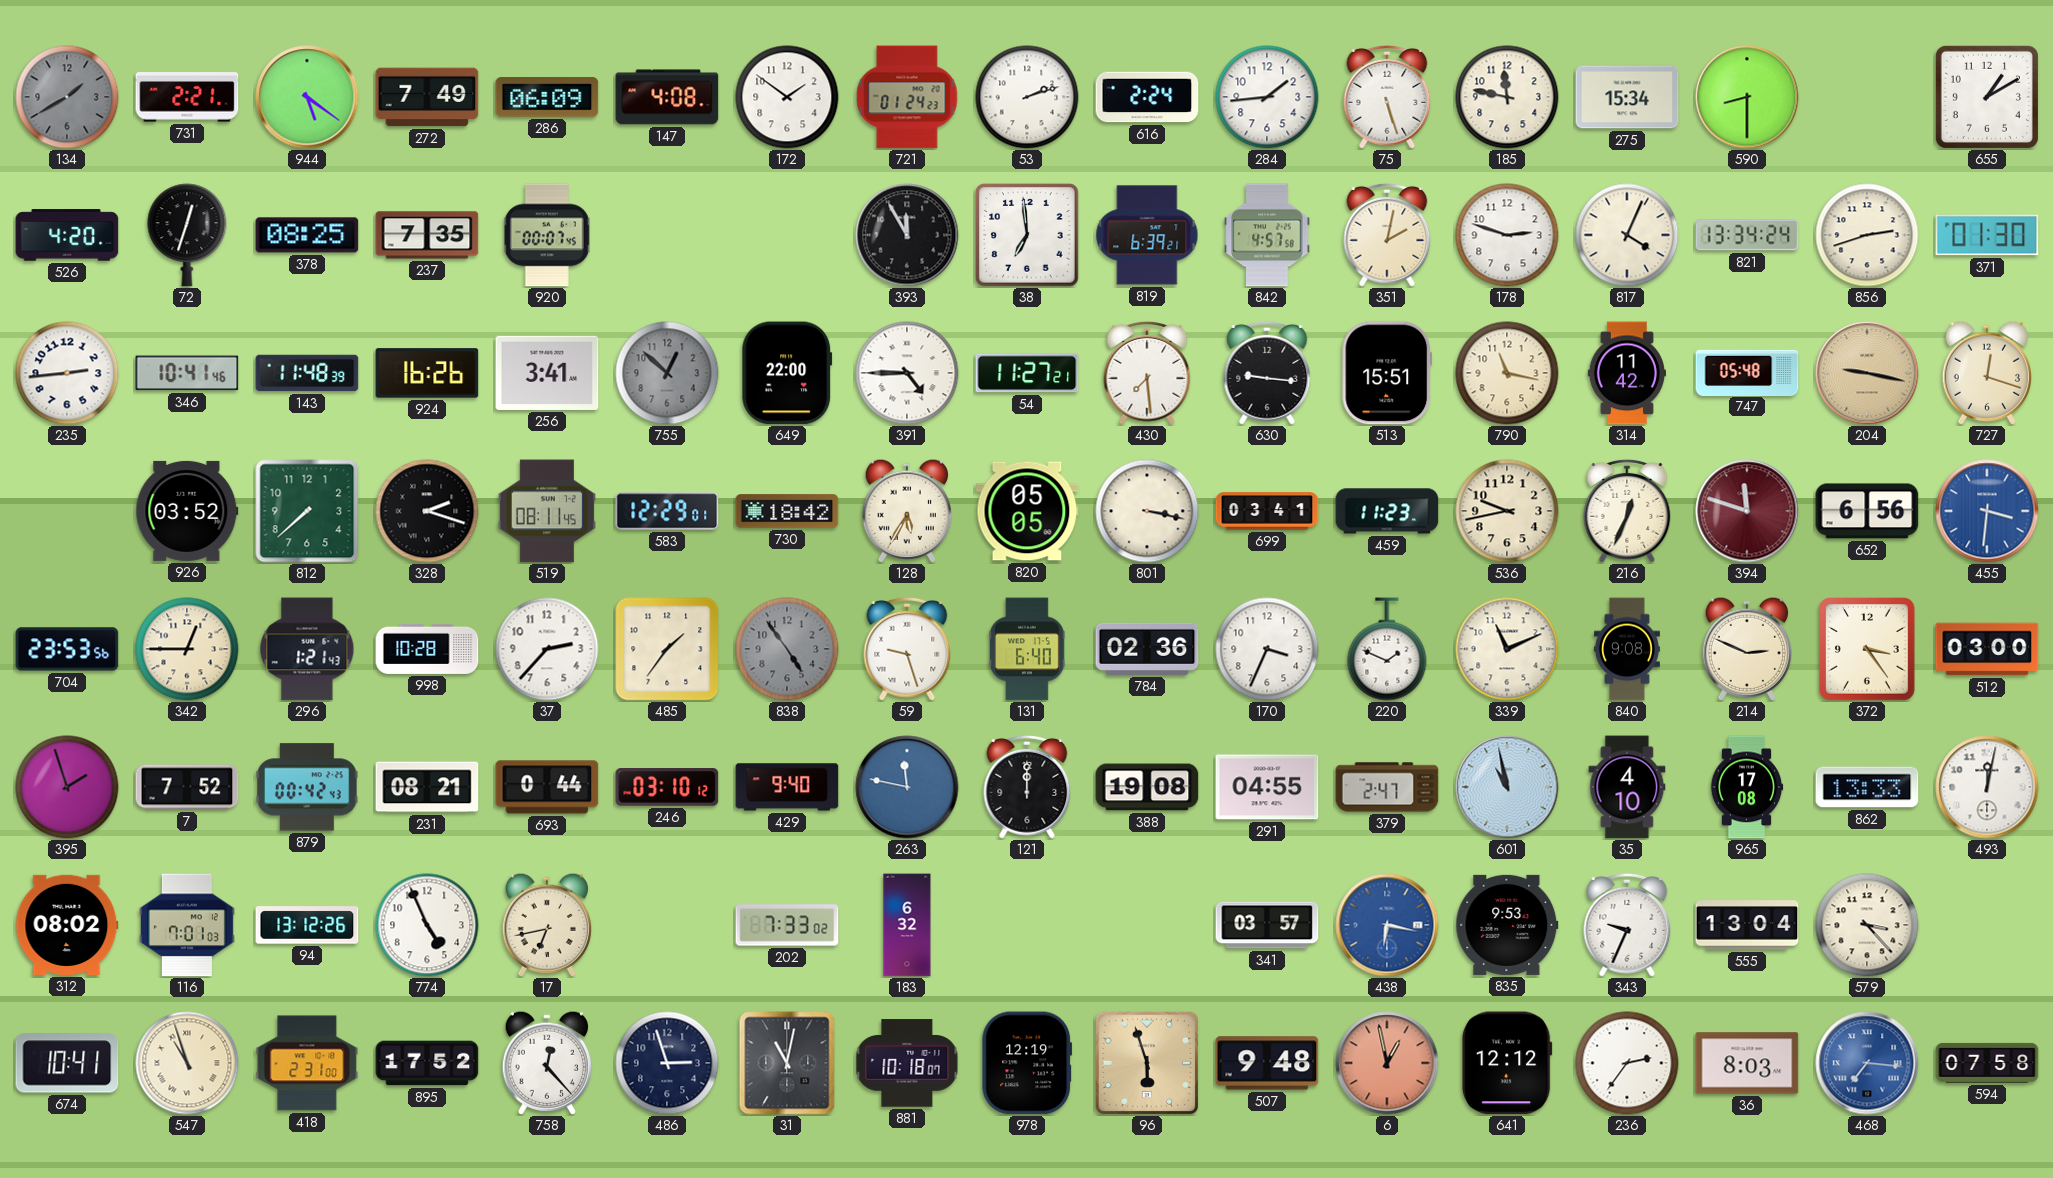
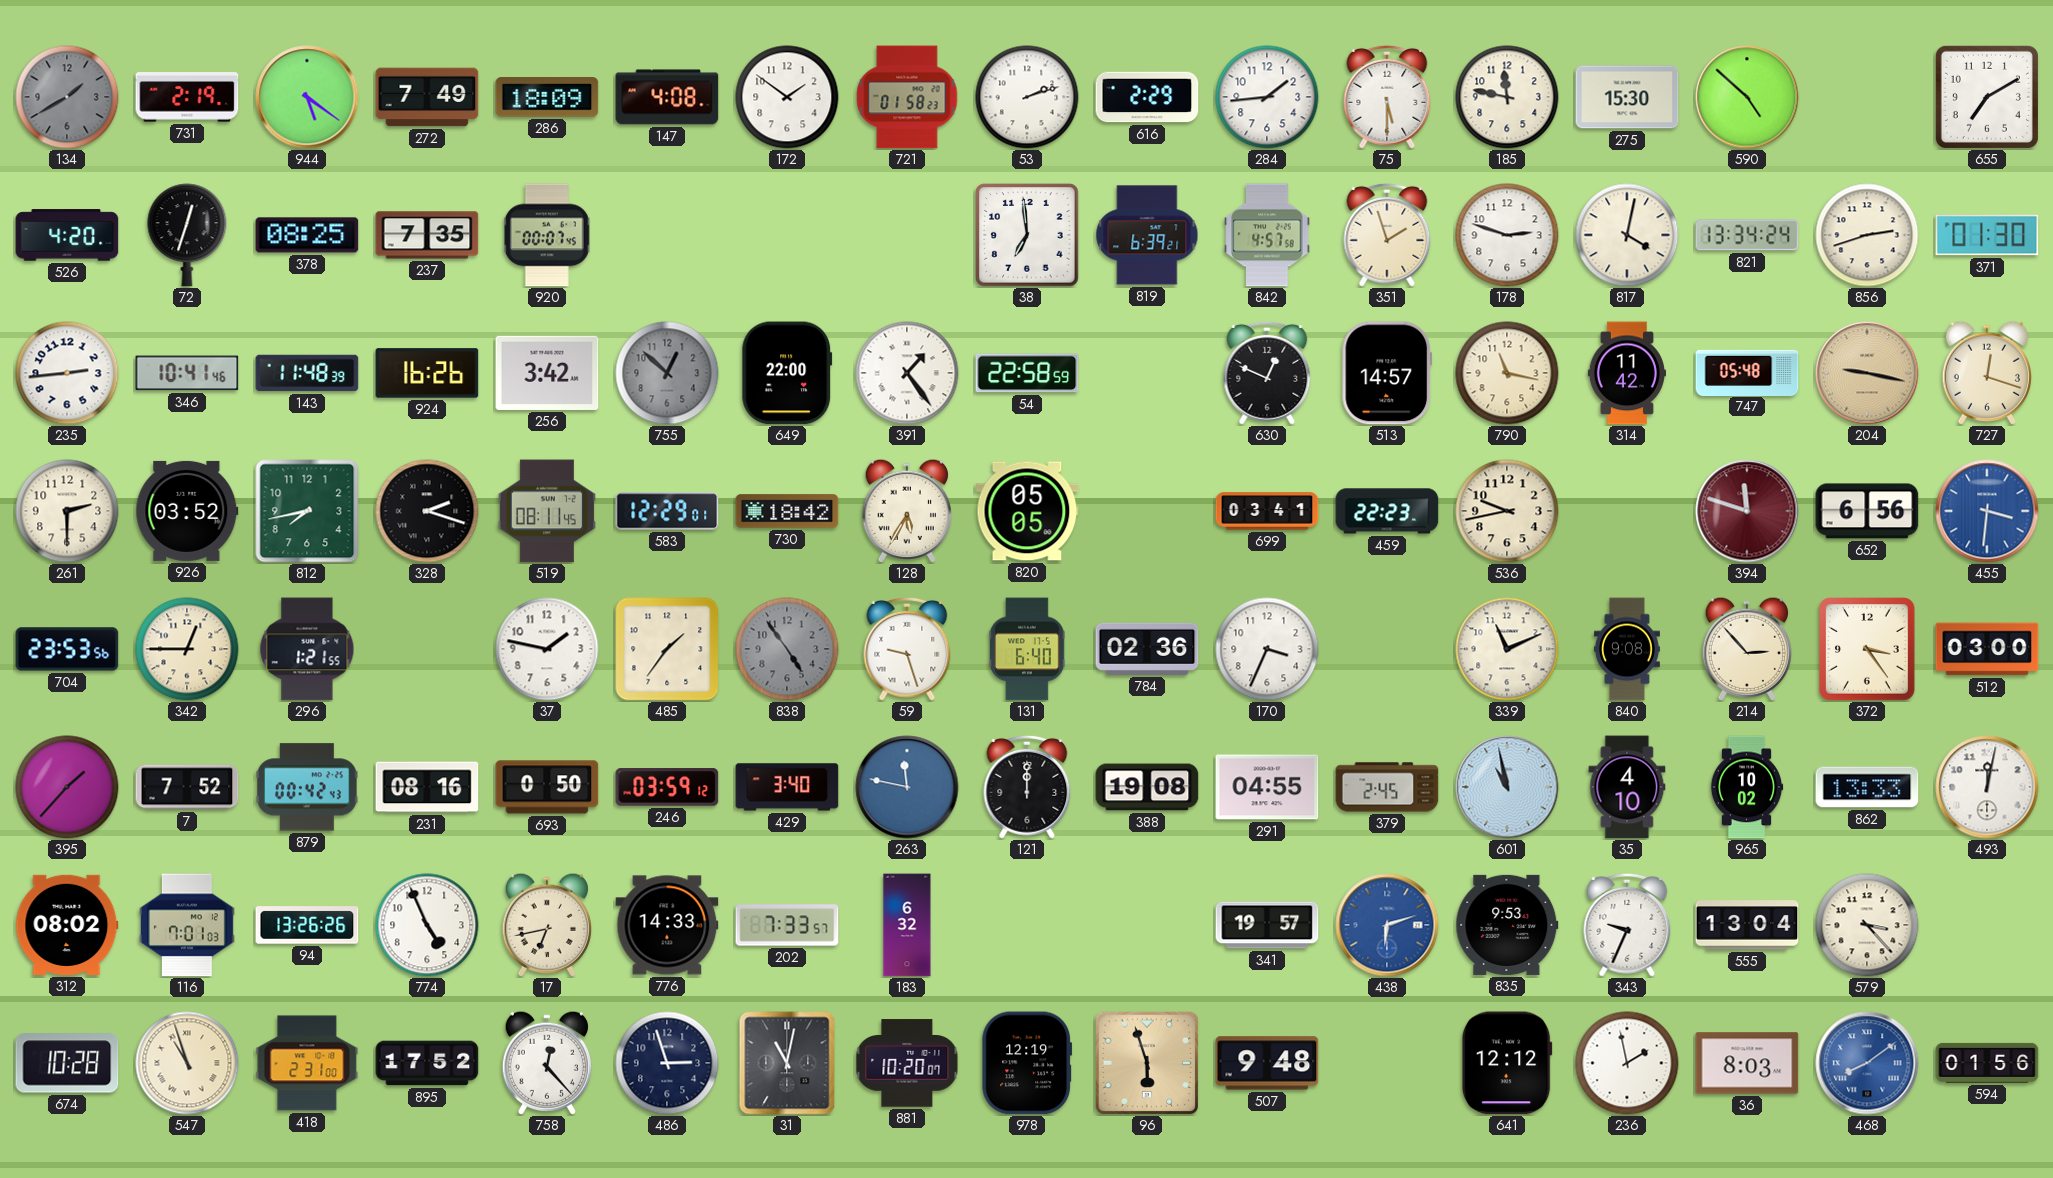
731: 2:21 -> 2:19 (187, 97)
286: 06:09 -> 18:09 (547, 97)
721: 01:24 -> 01:58 (907, 97)
616: 2:24 -> 2:29 (1147, 97)
75: 5:27 -> 5:30 (1387, 97)
275: 15:34 -> 15:30 (1627, 97)
590: 8:30 -> 4:52 (1747, 97)
655: 1:10 -> 7:10 (1987, 97)
393: 11:55 -> none (907, 235)
351: 2:02 -> 1:57 (1387, 235)
817: 4:04 -> 4:02 (1627, 235)
256: 3:41 -> 3:42 (547, 373)
391: 4:45 -> 1:24 (907, 373)
54: 11:27 -> 22:58 (1027, 373)
430: 7:29 -> none (1147, 373)
630: 9:16 -> 12:49 (1267, 373)
513: 15:51 -> 14:57 (1387, 373)
261: none -> 2:30 (67, 511)
812: 7:38 -> 7:43 (307, 511)
801: 3:17 -> none (1147, 511)
459: 11:23 -> 22:23 (1387, 511)
216: 12:34 -> none (1627, 511)
296: 1:21:43 -> 1:21:55 (307, 649)
998: 10:28 -> none (427, 649)
37: 2:37 -> 1:47 (547, 649)
220: 1:49 -> none (1387, 649)
214: 2:49 -> 2:53 (1746, 649)
395: 1:57 -> 1:37 (67, 787)
231: 08:21 -> 08:16 (427, 787)
693: 0:44 -> 0:50 (547, 787)
246: 03:10 -> 03:59 (667, 787)
429: 9:40 -> 3:40 (787, 787)
379: 2:47 -> 2:45 (1387, 787)
965: 17:08 -> 10:02 (1747, 787)
94: 13:12 -> 13:26 (307, 925)
776: none -> 14:33 (667, 925)
202: 7:33:02 -> 7:33:57 (787, 925)
341: 03:57 -> 19:57 (1267, 925)
438: 6:17 -> 6:12 (1387, 925)
674: 10:41 -> 10:28 (67, 1063)
881: 10:18 -> 10:20 (907, 1063)
6: 12:58 -> none (1387, 1063)
236: 2:36 -> 1:58 (1627, 1063)
468: 7:16 -> 8:09 (1867, 1063)
594: 07:58 -> 01:56 (1987, 1063)
